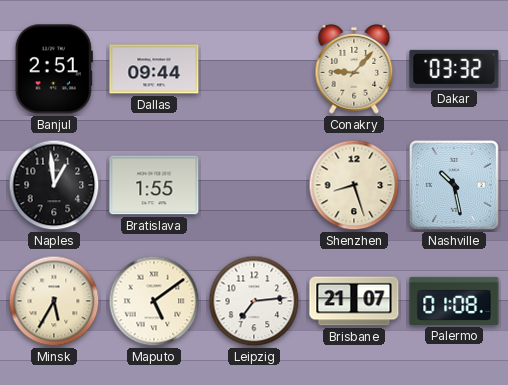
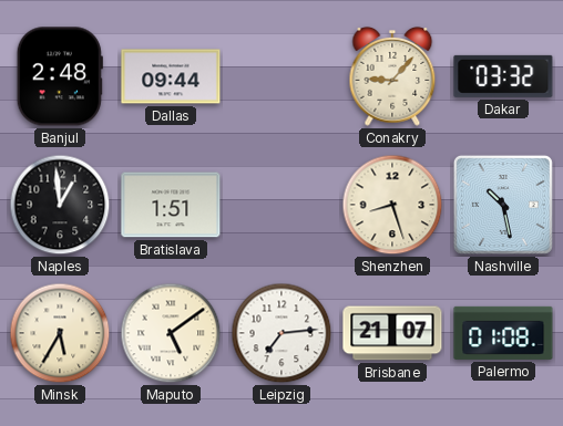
Banjul: 2:51 -> 2:48 (60, 76)
Bratislava: 1:55 -> 1:51 (171, 205)
